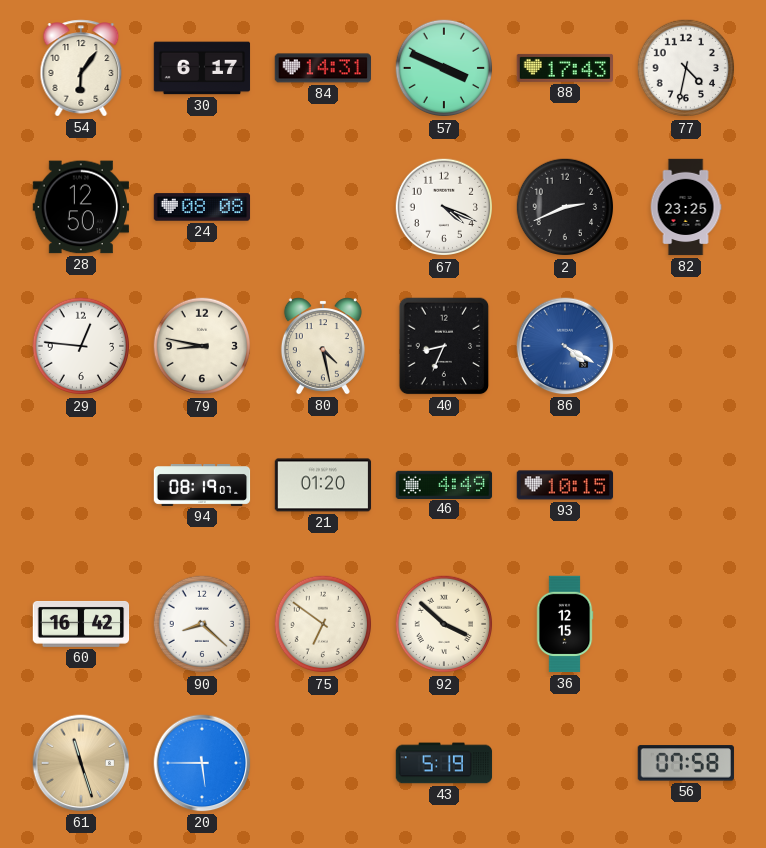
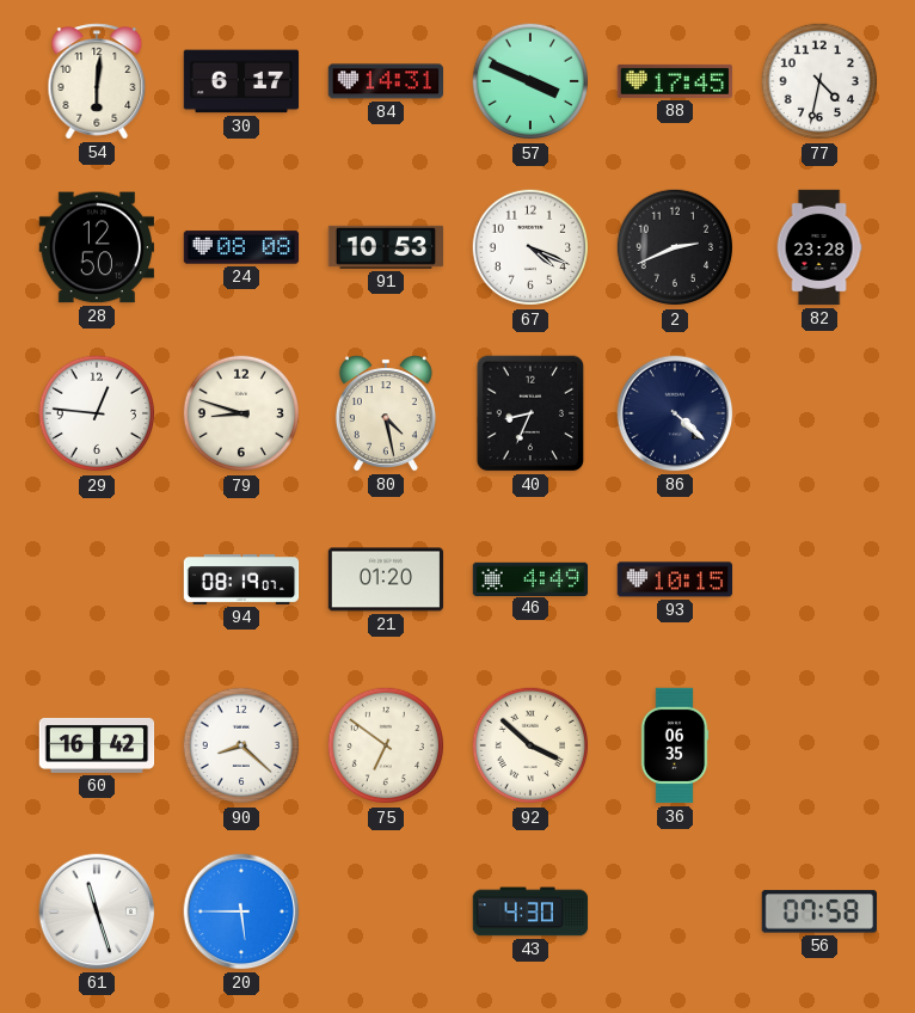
54: 6:06 -> 6:01 (97, 81)
88: 17:43 -> 17:45 (674, 81)
91: none -> 10:53 (386, 247)
82: 23:25 -> 23:28 (819, 247)
79: 8:47 -> 8:48 (241, 413)
86: 4:20 -> 4:22 (675, 413)
86 dial: blue -> navy (675, 413)
36: 12:15 -> 06:35 (675, 745)
61 dial: champagne -> white (97, 911)
43: 5:19 -> 4:30 (530, 911)
